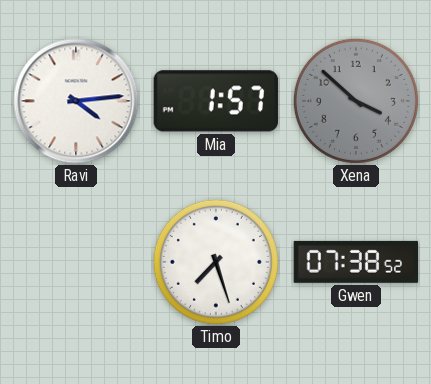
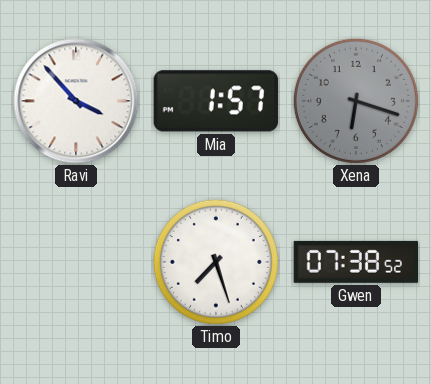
Ravi: 4:14 -> 3:53 (76, 101)
Xena: 3:52 -> 6:18 (356, 101)
